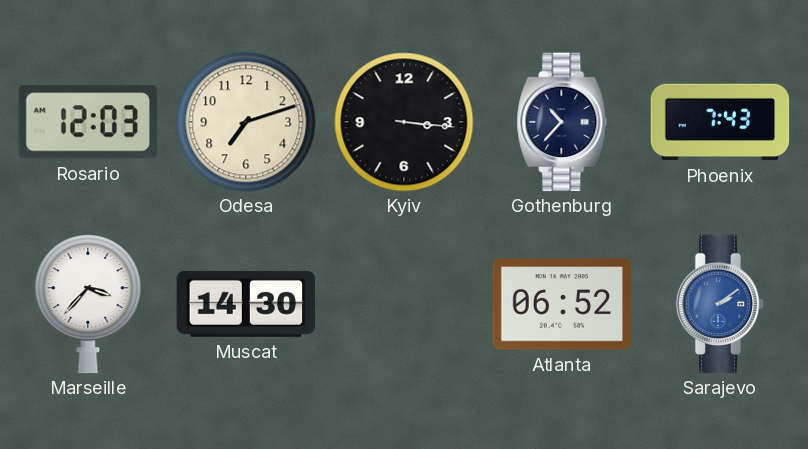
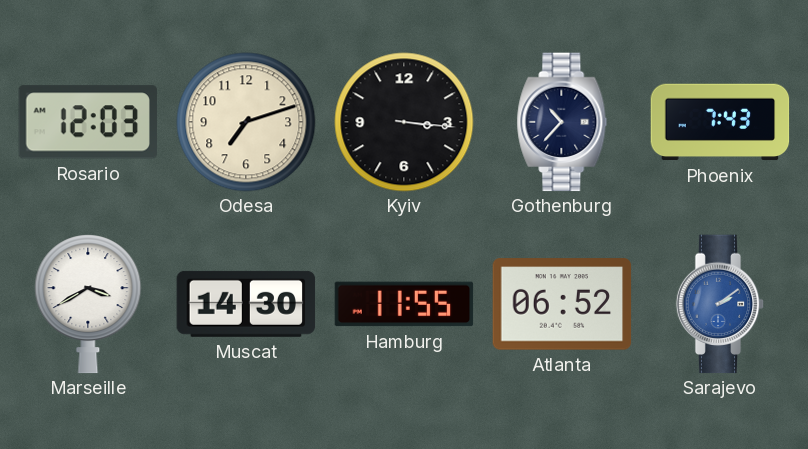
Marseille: 3:37 -> 3:40 (88, 304)
Hamburg: none -> 11:55 (404, 304)
